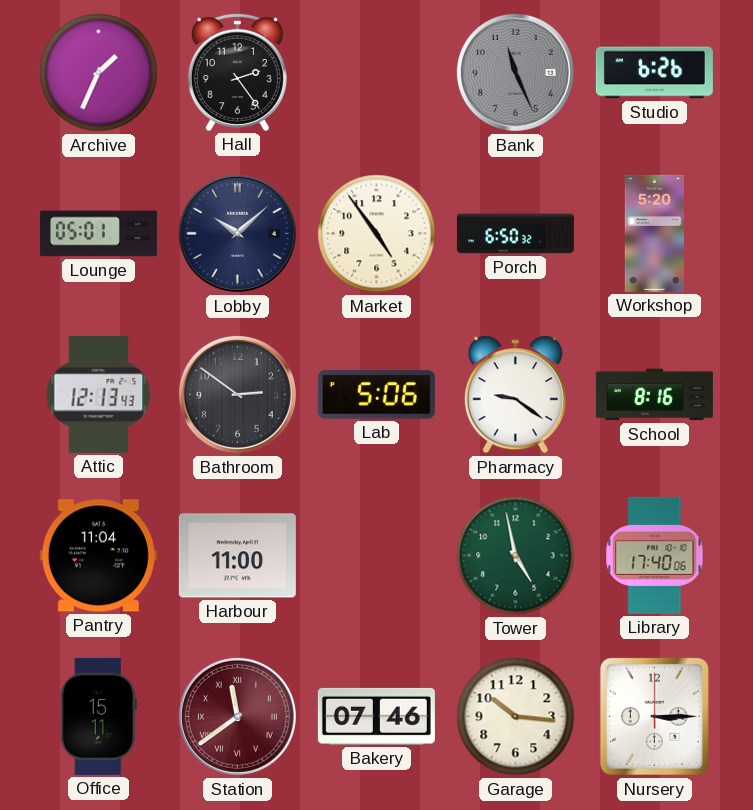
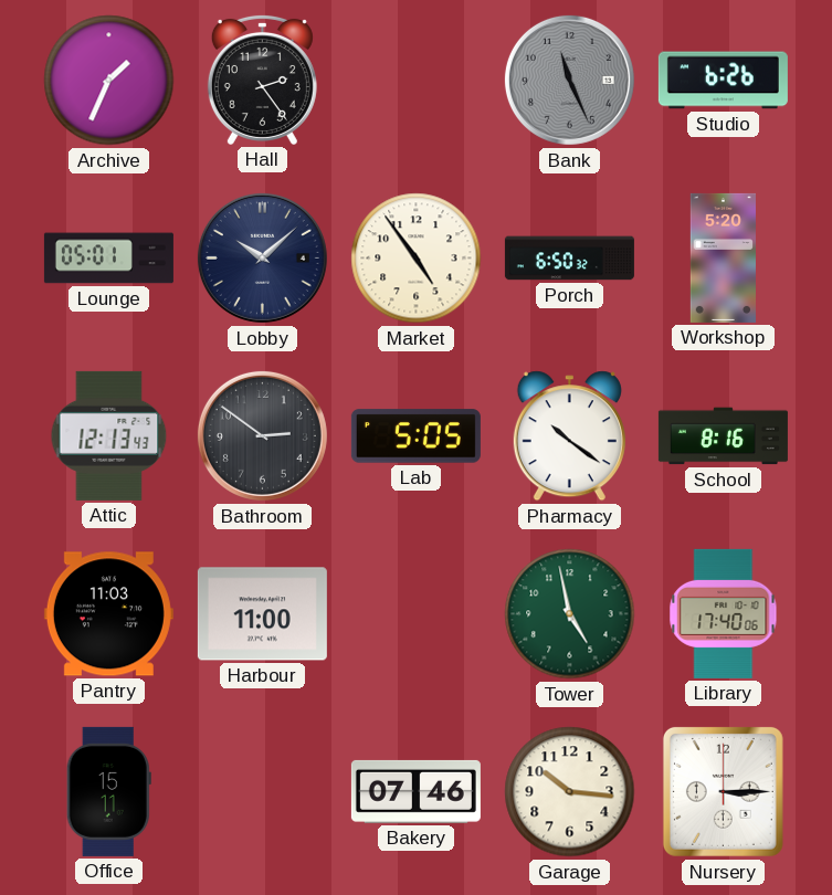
Lab: 5:06 -> 5:05 (415, 436)
Pharmacy: 9:21 -> 10:21 (569, 436)
Pantry: 11:04 -> 11:03 (108, 614)
Station: 11:39 -> none (237, 716)
